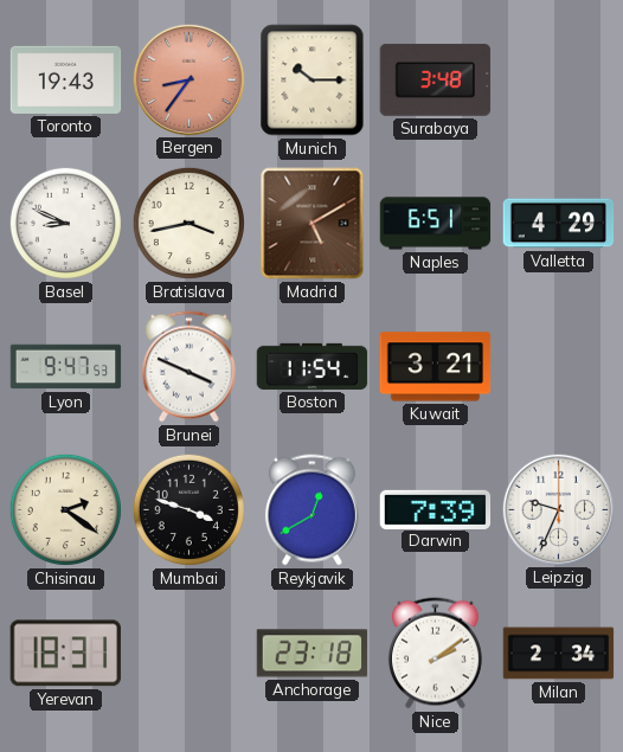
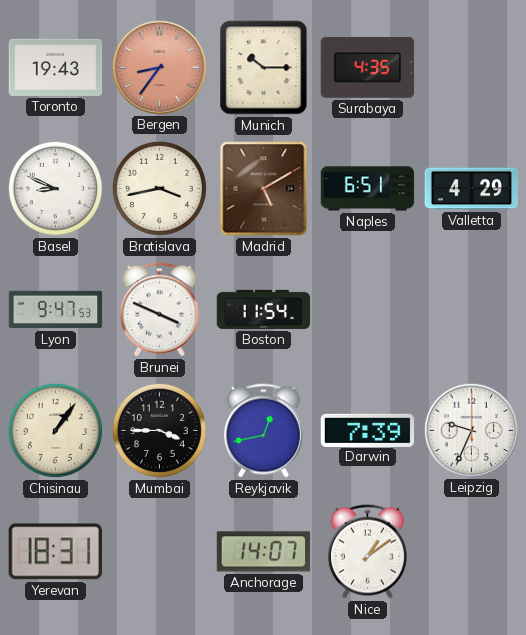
Surabaya: 3:48 -> 4:35 (368, 67)
Kuwait: 3:21 -> none (436, 367)
Chisinau: 2:21 -> 1:06 (55, 430)
Mumbai: 3:48 -> 3:45 (159, 430)
Reykjavik: 12:40 -> 12:43 (263, 431)
Anchorage: 23:18 -> 14:07 (264, 552)
Nice: 2:09 -> 1:09 (367, 552)
Milan: 2:34 -> none (559, 654)
